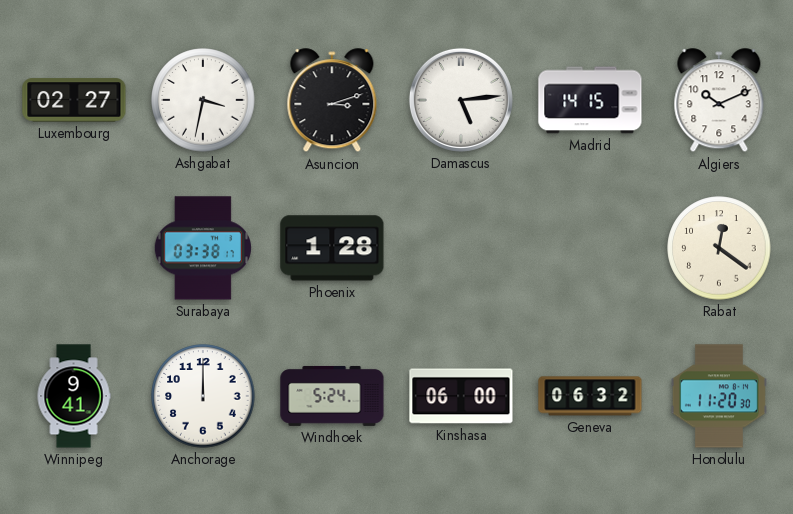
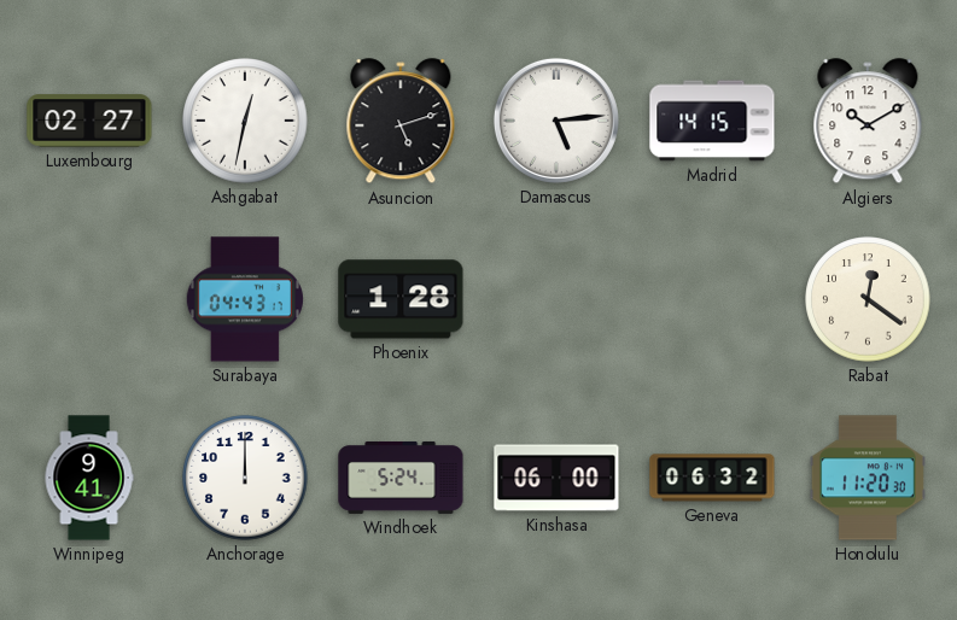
Ashgabat: 3:32 -> 12:32 (245, 121)
Asuncion: 3:12 -> 5:12 (401, 122)
Algiers: 10:11 -> 10:10 (868, 122)
Surabaya: 03:38 -> 04:43 (245, 299)
